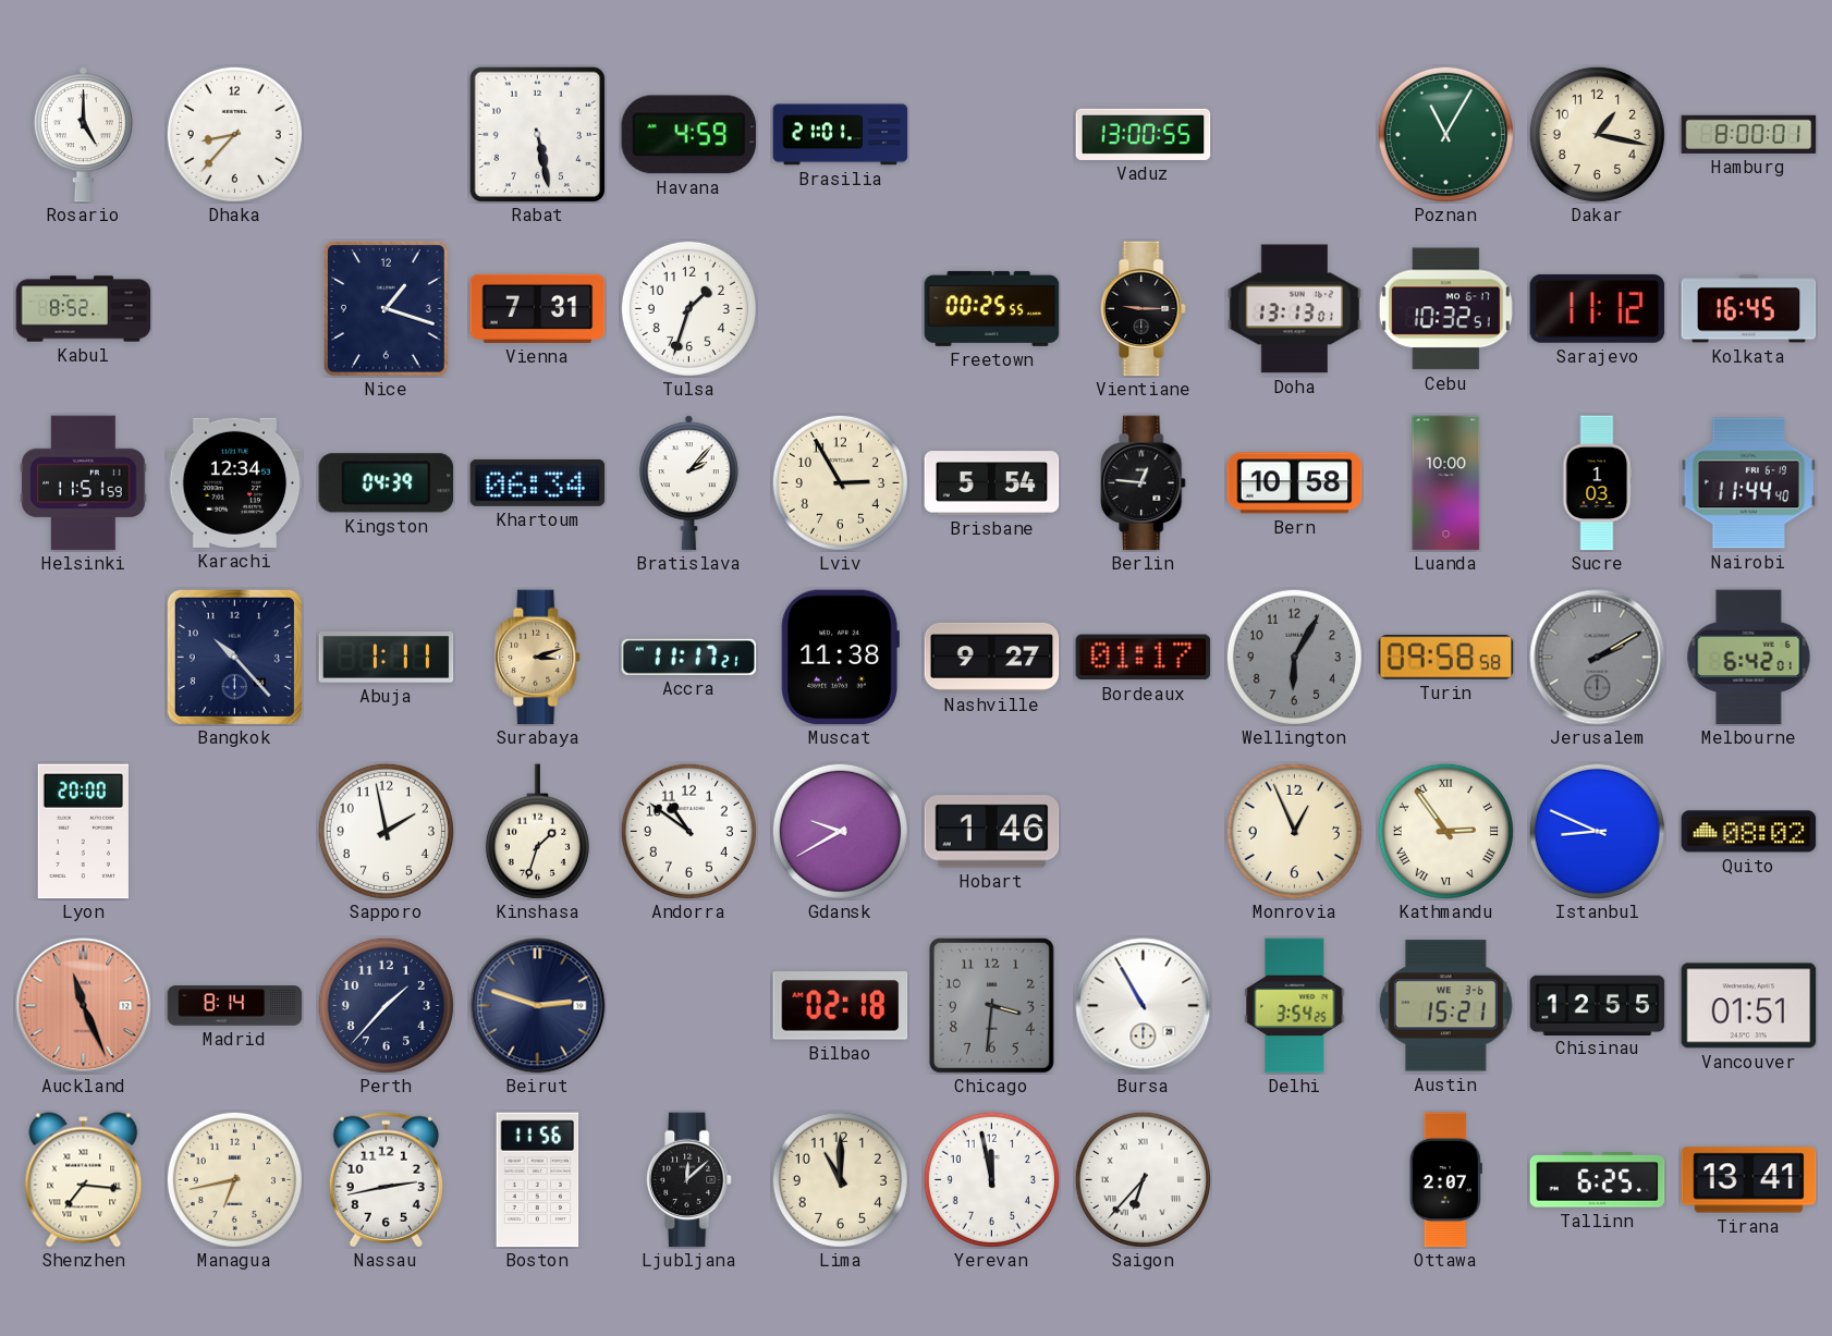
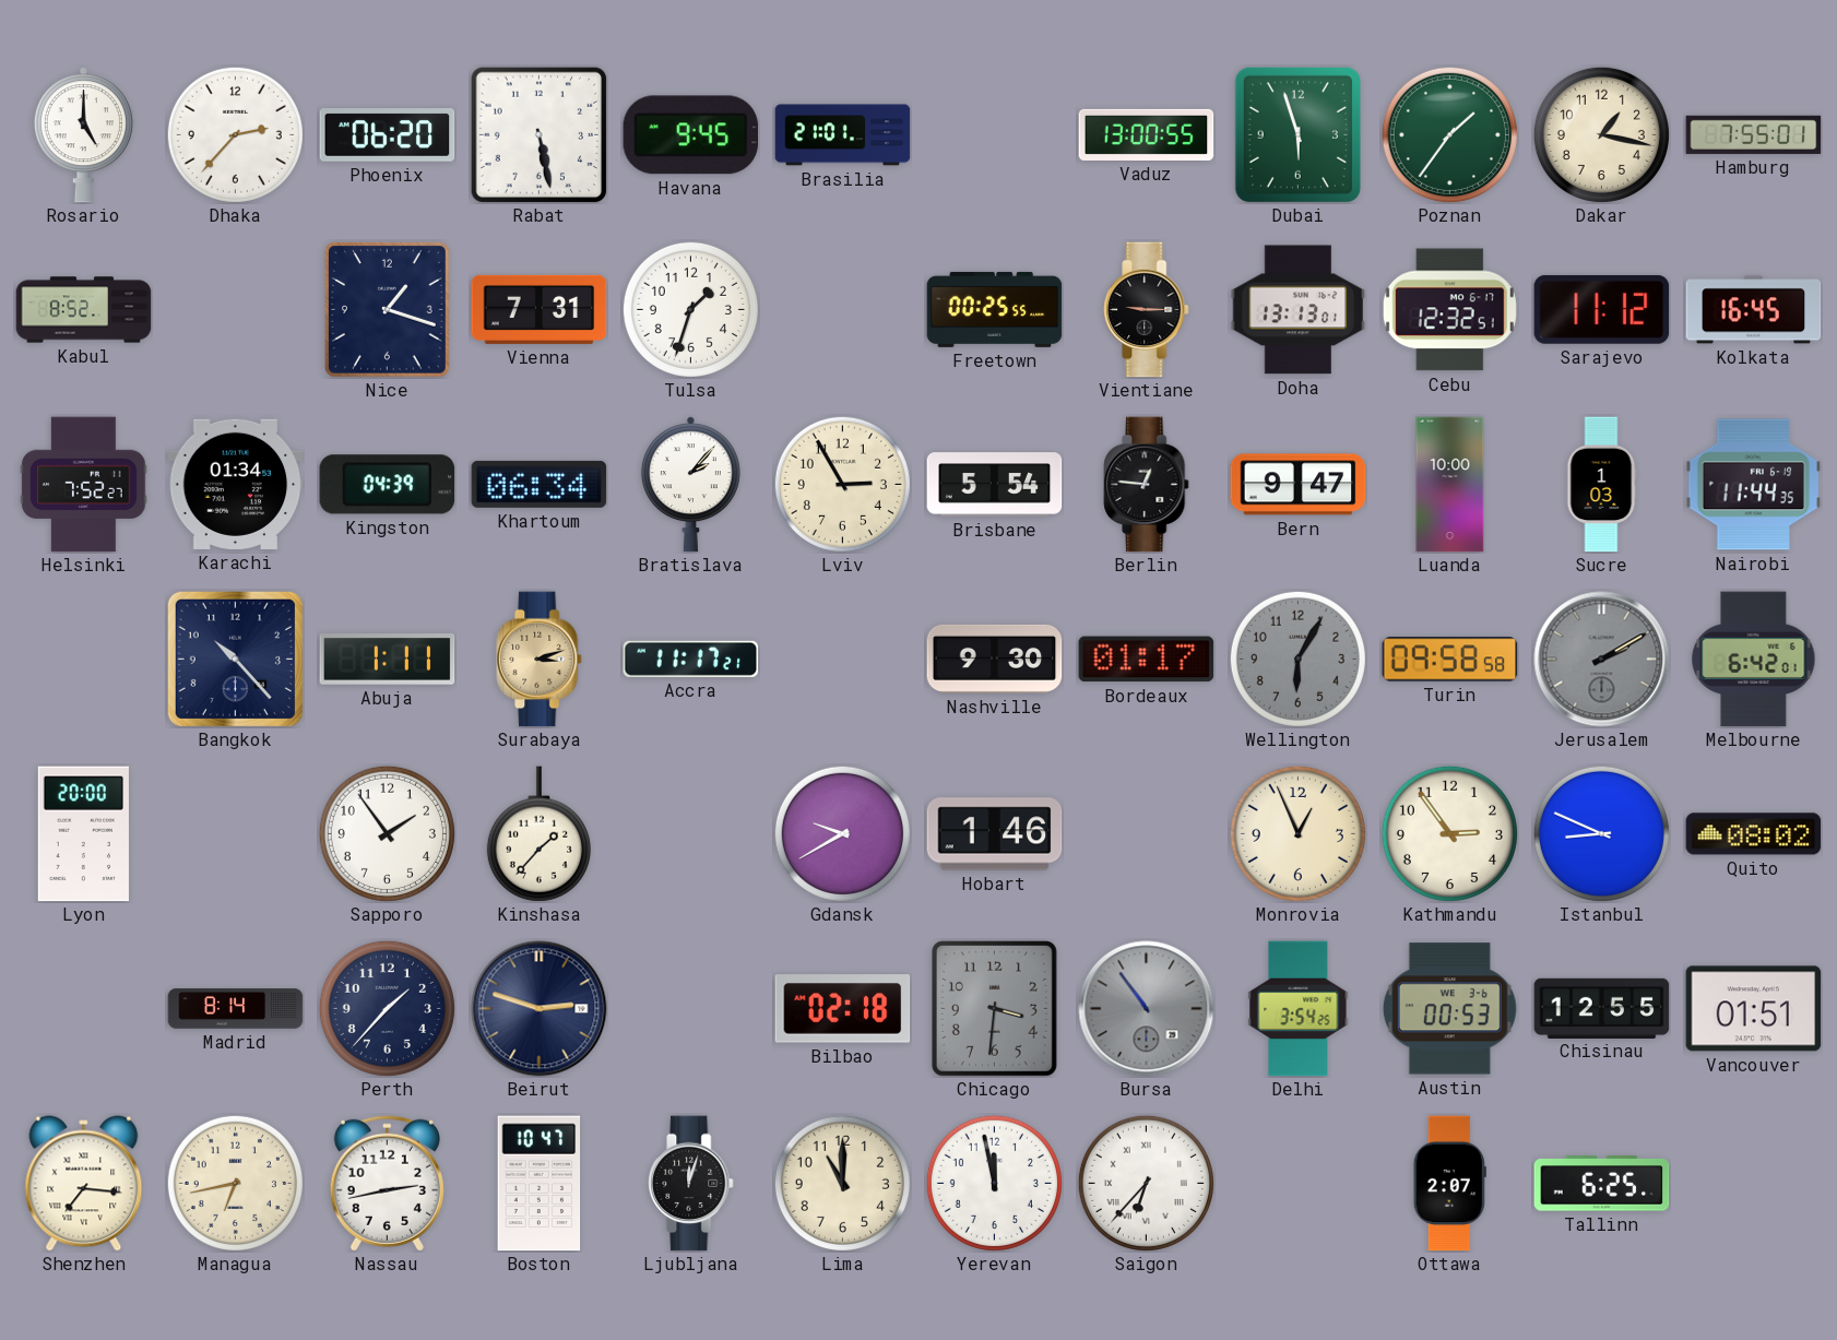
Dhaka: 8:37 -> 2:37 (235, 134)
Phoenix: none -> 06:20 (388, 135)
Havana: 4:59 -> 9:45 (691, 135)
Dubai: none -> 5:57 (1297, 134)
Poznan: 11:05 -> 1:36 (1449, 134)
Hamburg: 8:00 -> 7:55 (1754, 134)
Cebu: 10:32 -> 12:32 (1449, 310)
Helsinki: 11:51 -> 7:52 (84, 485)
Karachi: 12:34 -> 01:34 (236, 484)
Bern: 10:58 -> 9:47 (1299, 485)
Nairobi: 11:44:40 -> 11:44:35 (1754, 485)
Muscat: 11:38 -> none (840, 658)
Nashville: 9:27 -> 9:30 (995, 659)
Sapporo: 1:58 -> 1:54 (387, 833)
Kinshasa: 1:33 -> 1:37 (538, 834)
Andorra: 10:51 -> none (688, 831)
Kathmandu numerals: Roman -> Arabic (1449, 833)
Auckland: 11:26 -> none (84, 1006)
Bursa: 10:55 -> 10:54 (1147, 1009)
Bursa dial: white -> grey (1147, 1009)
Austin: 15:21 -> 00:53 (1449, 1009)
Boston: 11:56 -> 10:47 (540, 1184)
Ljubljana: 12:08 -> 12:03 (691, 1184)
Tirana: 13:41 -> none (1749, 1180)
